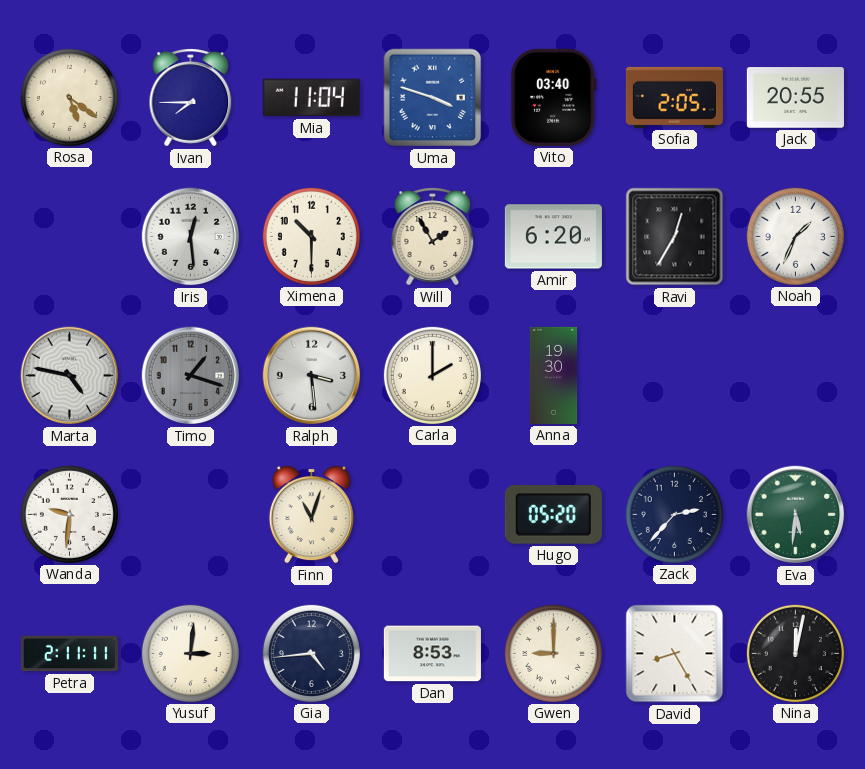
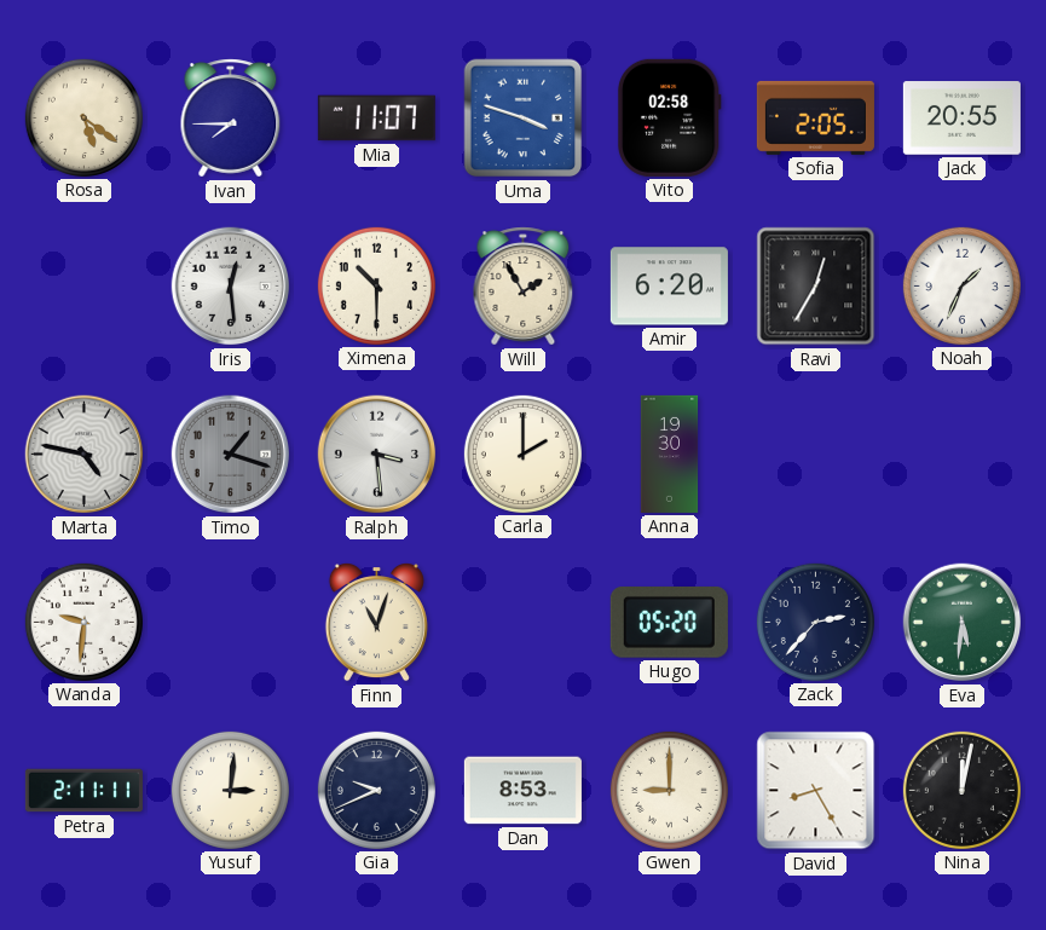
Mia: 11:04 -> 11:07 (376, 119)
Vito: 03:40 -> 02:58 (669, 117)
Gia: 4:44 -> 9:41 (376, 790)
